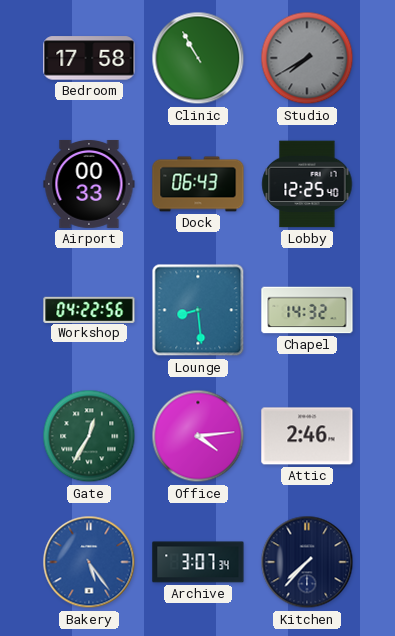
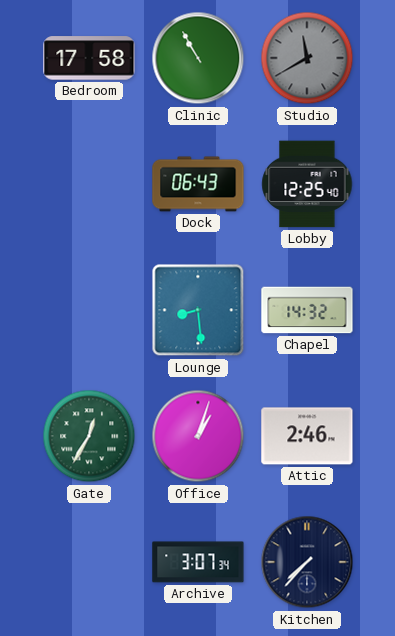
Studio: 7:40 -> 11:40 (307, 58)
Airport: 00:33 -> none (89, 184)
Workshop: 04:22 -> none (89, 309)
Office: 4:14 -> 1:03 (198, 436)
Bakery: 5:24 -> none (89, 562)
